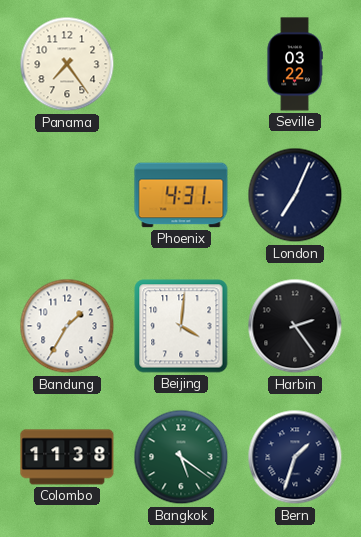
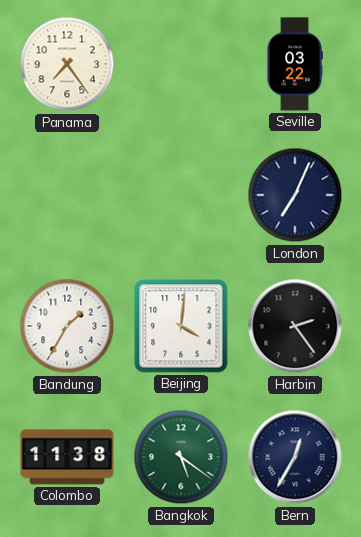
Phoenix: 4:31 -> none (181, 195)
Bern: 1:33 -> 12:35 (295, 457)
